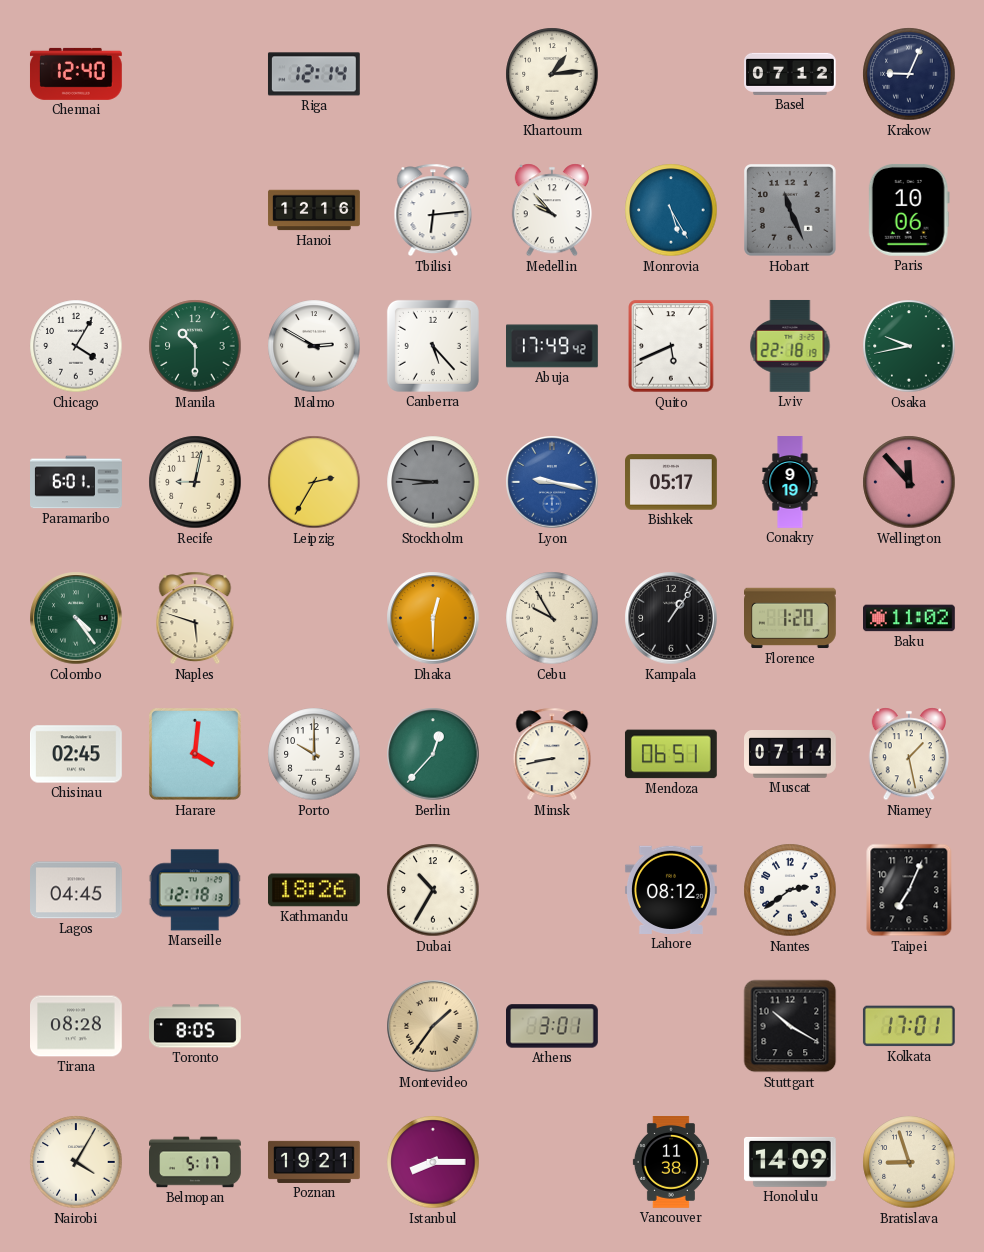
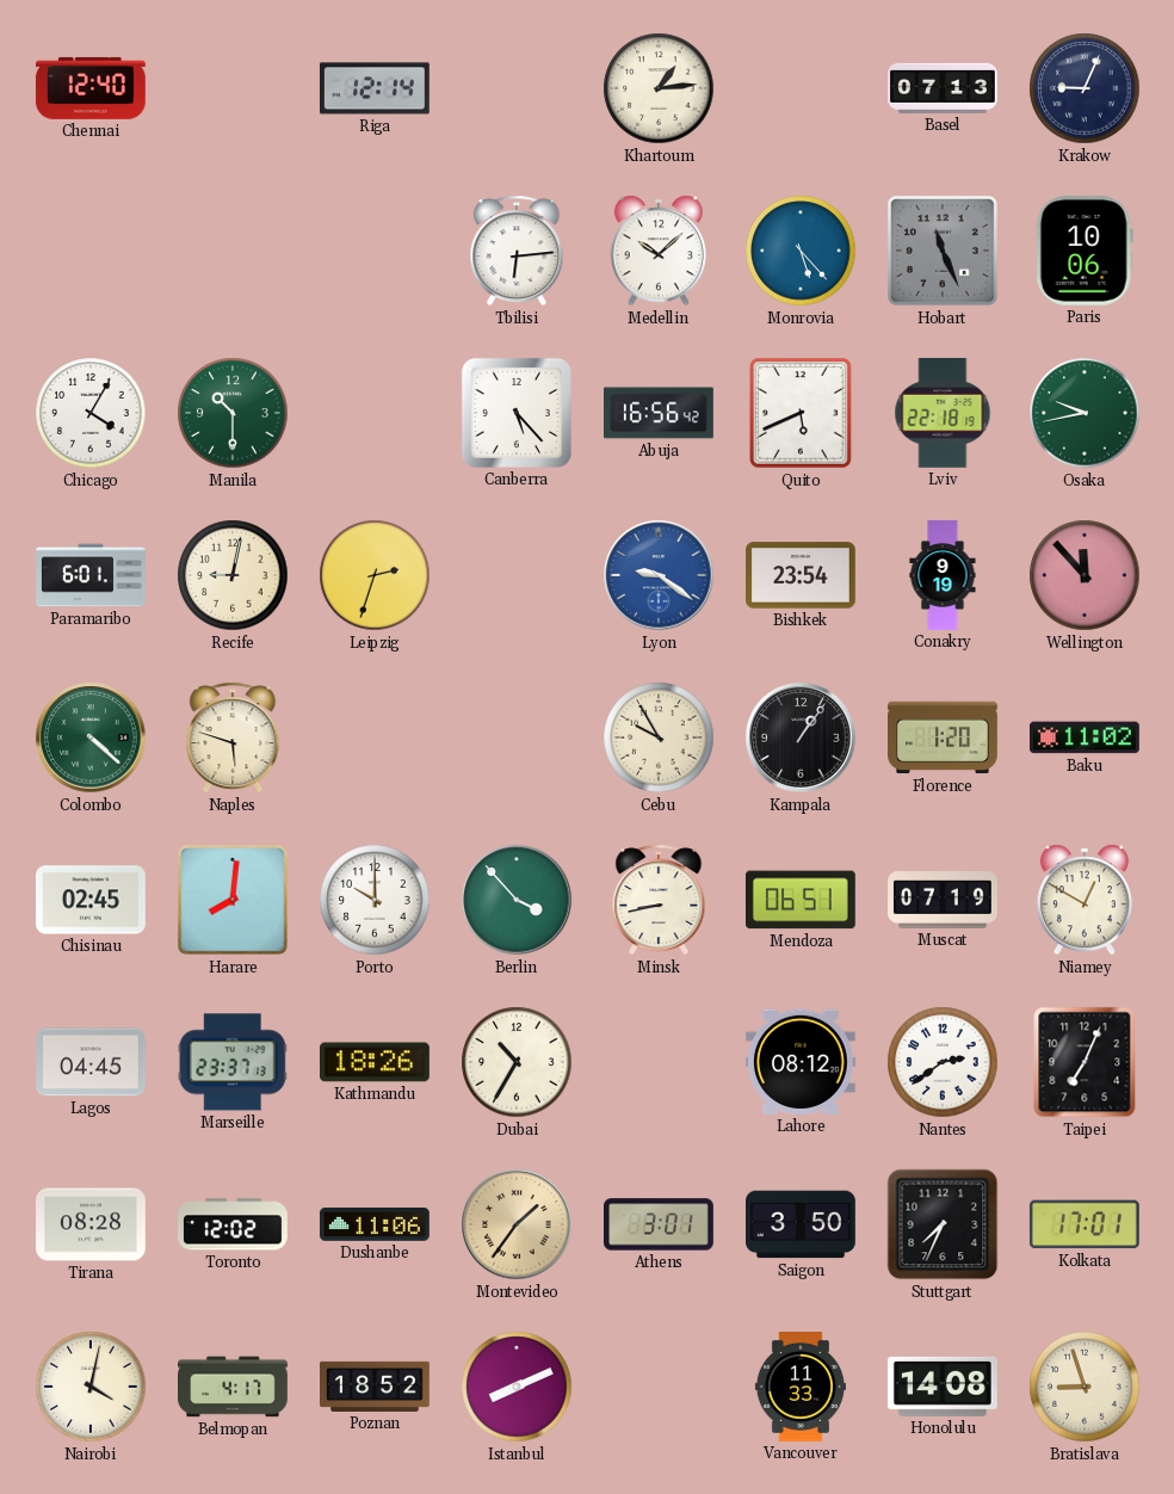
Basel: 07:12 -> 07:13 (944, 88)
Hanoi: 12:16 -> none (314, 210)
Medellin: 9:53 -> 10:08 (659, 251)
Monrovia: 5:25 -> 5:23 (801, 251)
Malmo: 2:50 -> none (314, 346)
Abuja: 17:49 -> 16:56 (660, 413)
Leipzig: 2:35 -> 2:33 (375, 575)
Stockholm: 8:46 -> none (433, 482)
Lyon: 9:17 -> 9:21 (659, 575)
Bishkek: 05:17 -> 23:54 (802, 575)
Colombo: 4:24 -> 4:22 (91, 737)
Dhaka: 12:30 -> none (433, 618)
Harare: 4:01 -> 8:01 (234, 901)
Berlin: 12:37 -> 3:53 (517, 900)
Muscat: 07:14 -> 07:19 (944, 901)
Niamey: 1:28 -> 12:50 (1085, 900)
Marseille: 12:18 -> 23:37 (233, 1062)
Toronto: 8:05 -> 12:02 (234, 1224)
Dushanbe: none -> 11:06 (375, 1224)
Saigon: none -> 3:50 (802, 1224)
Stuttgart: 10:20 -> 7:34 (943, 1224)
Nairobi: 4:05 -> 4:02 (91, 1387)
Belmopan: 5:17 -> 4:17 (234, 1387)
Poznan: 19:21 -> 18:52 (376, 1387)
Istanbul: 8:15 -> 8:11 (517, 1387)
Vancouver: 11:38 -> 11:33 (801, 1388)
Honolulu: 14:09 -> 14:08 (943, 1387)
